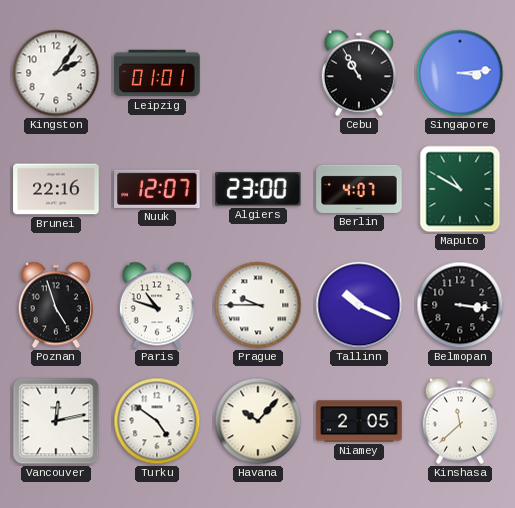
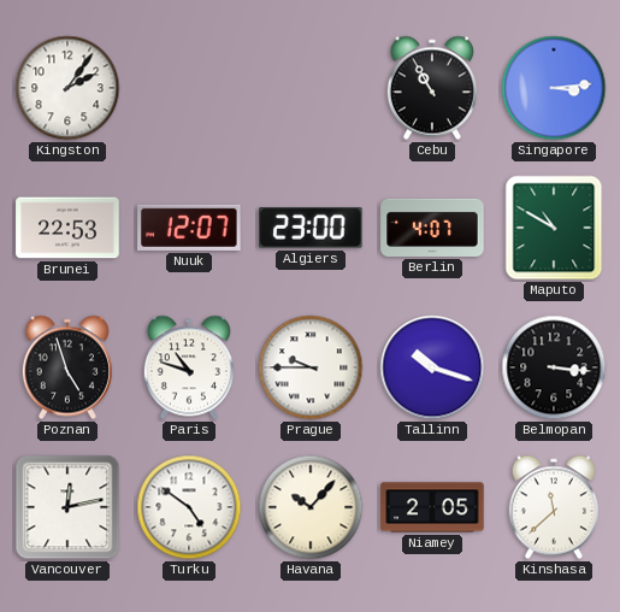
Leipzig: 01:01 -> none (157, 73)
Brunei: 22:16 -> 22:53 (67, 228)
Tallinn: 10:19 -> 10:18 (432, 367)
